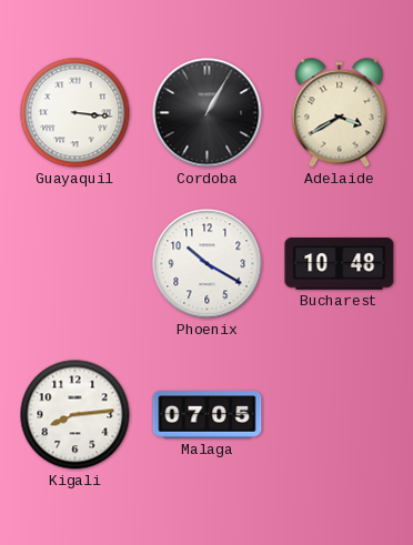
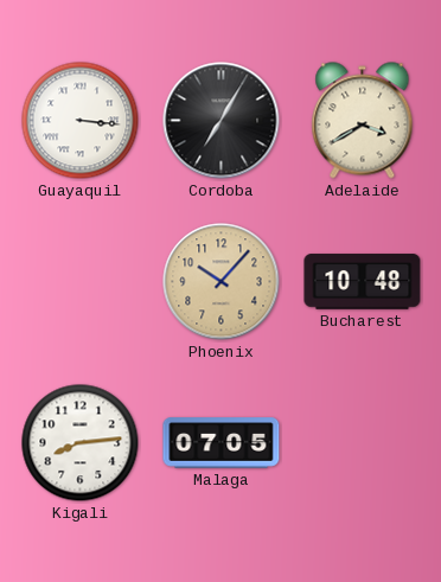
Cordoba: 1:05 -> 7:05 (222, 121)
Phoenix: 10:20 -> 10:07 (222, 282)
Phoenix dial: white -> champagne (222, 282)
